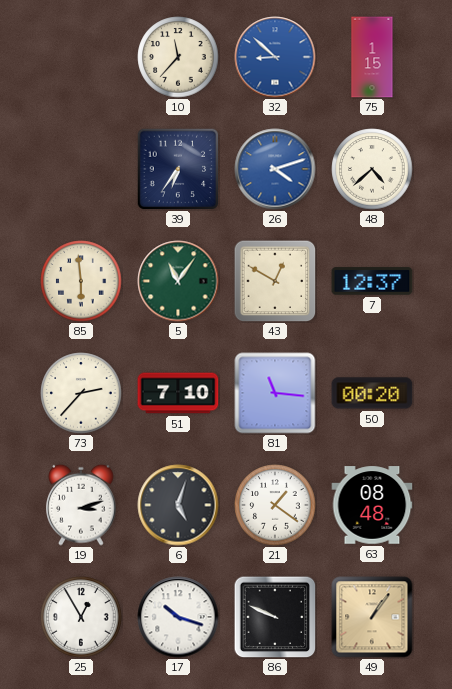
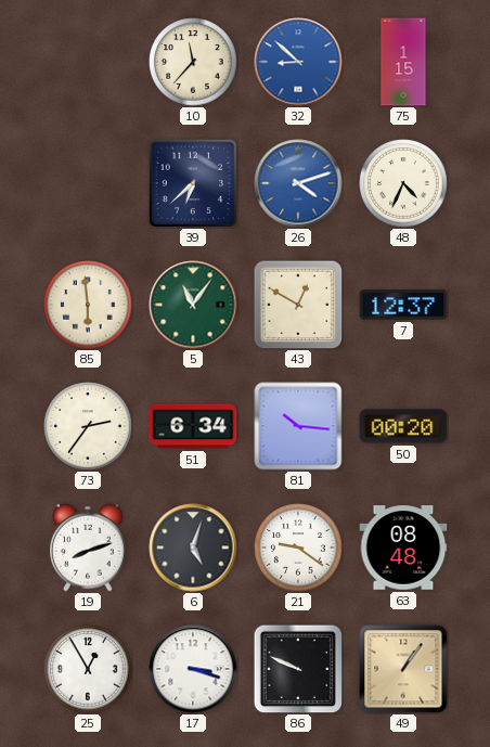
39: 6:36 -> 6:38 (193, 183)
48: 4:38 -> 4:34 (403, 183)
73: 2:37 -> 2:36 (88, 426)
51: 7:10 -> 6:34 (193, 426)
81: 11:16 -> 10:16 (298, 426)
19: 3:12 -> 8:12 (88, 548)
21: 1:21 -> 9:21 (298, 548)
17: 10:18 -> 3:18 (193, 669)
